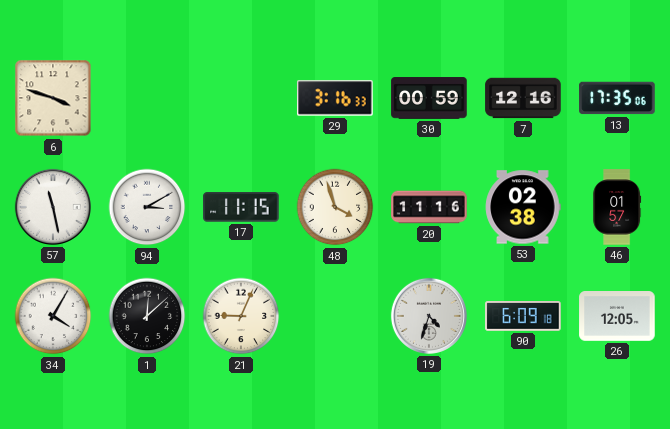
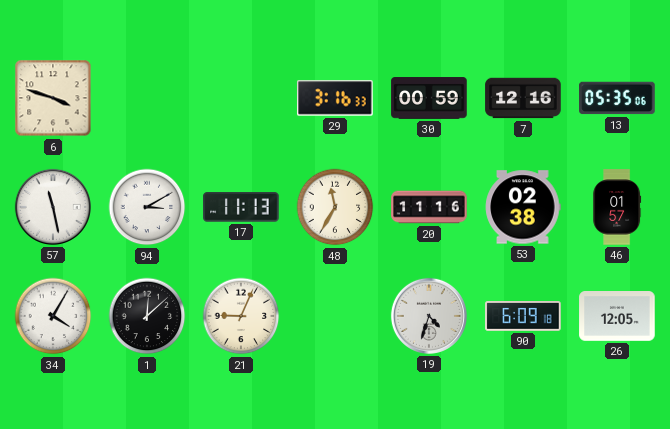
13: 17:35 -> 05:35 (617, 98)
17: 11:15 -> 11:13 (241, 207)
48: 3:57 -> 11:35 (335, 207)
